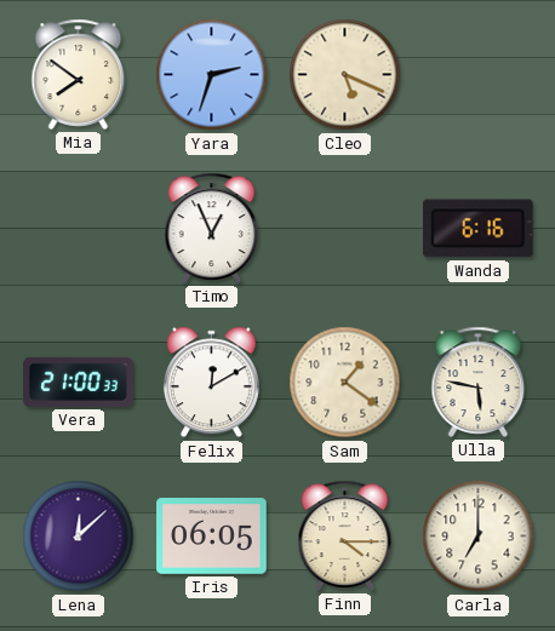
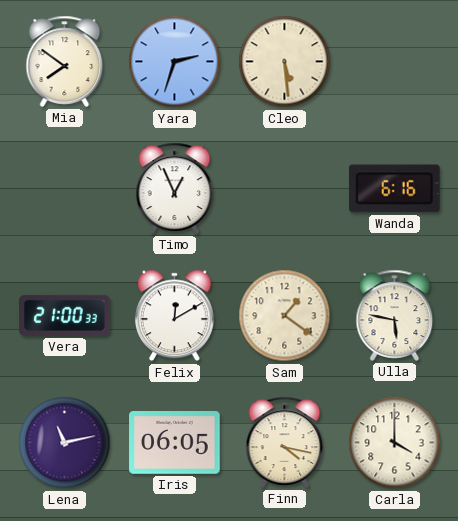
Cleo: 5:19 -> 5:29 (285, 62)
Lena: 12:08 -> 11:13 (65, 443)
Finn: 4:15 -> 4:17 (285, 442)
Carla: 7:00 -> 4:00 (395, 443)
